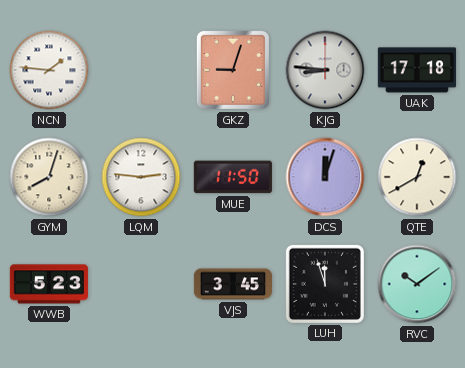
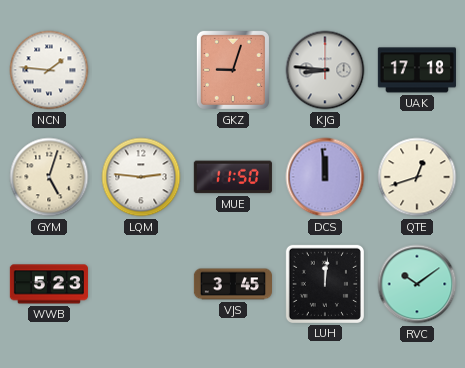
GYM: 8:03 -> 5:03 (49, 177)
DCS: 12:03 -> 11:59 (325, 177)
QTE: 12:40 -> 12:42 (417, 177)
LUH: 11:57 -> 12:01 (325, 284)
